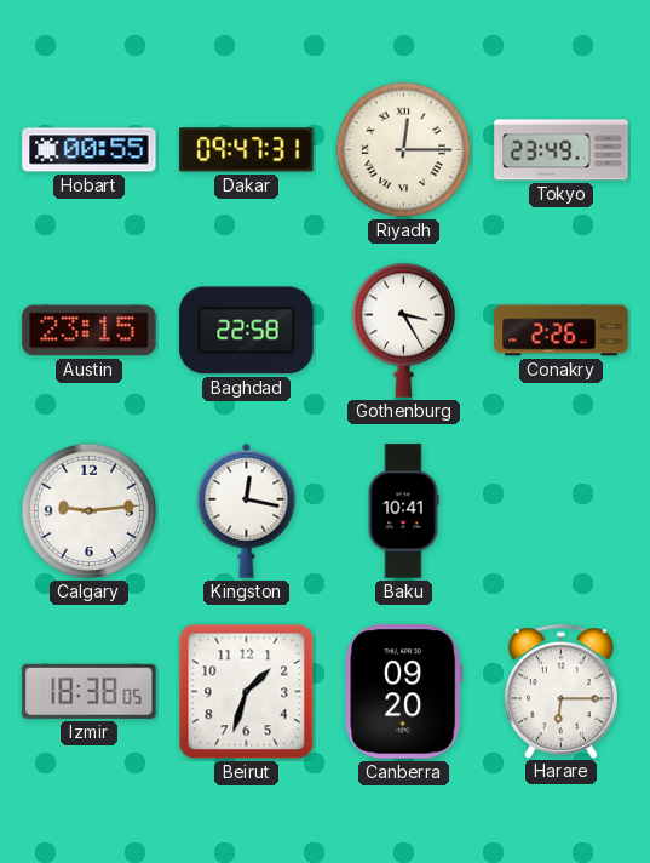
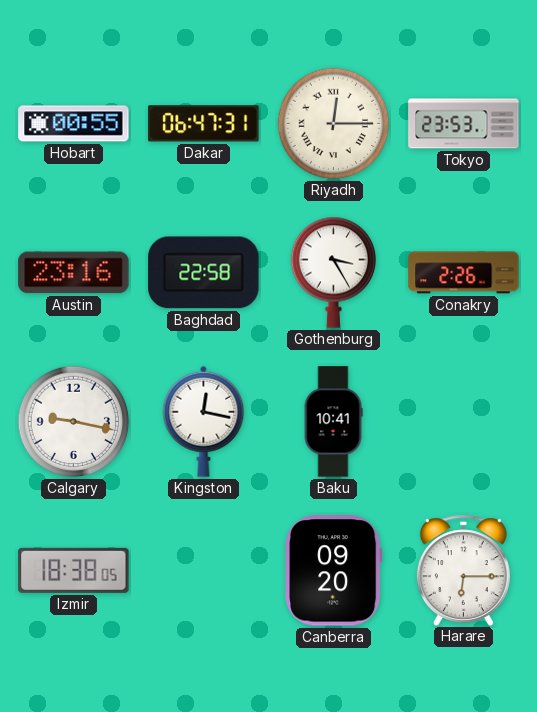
Dakar: 09:47 -> 06:47 (204, 124)
Tokyo: 23:49 -> 23:53 (464, 124)
Austin: 23:15 -> 23:16 (74, 273)
Calgary: 9:14 -> 9:17 (74, 422)
Beirut: 1:33 -> none (247, 692)
